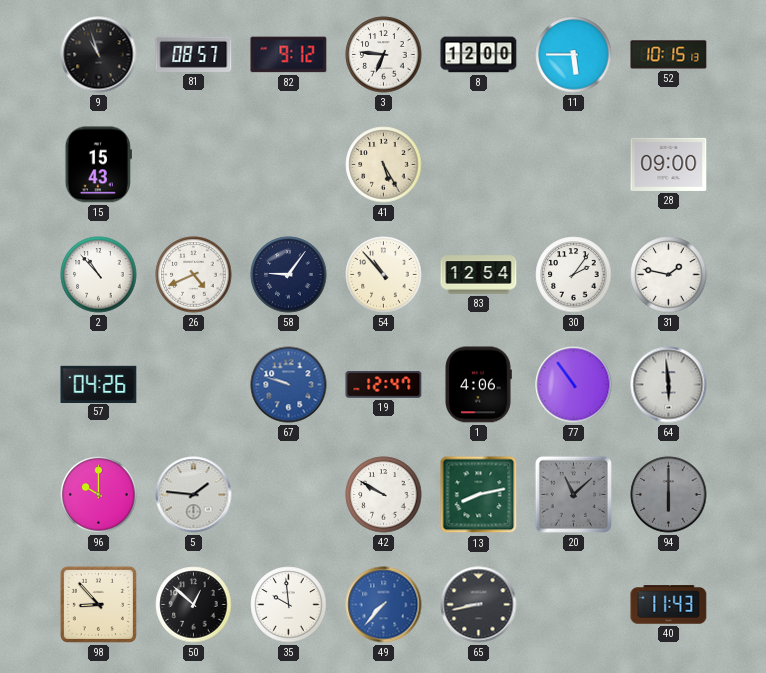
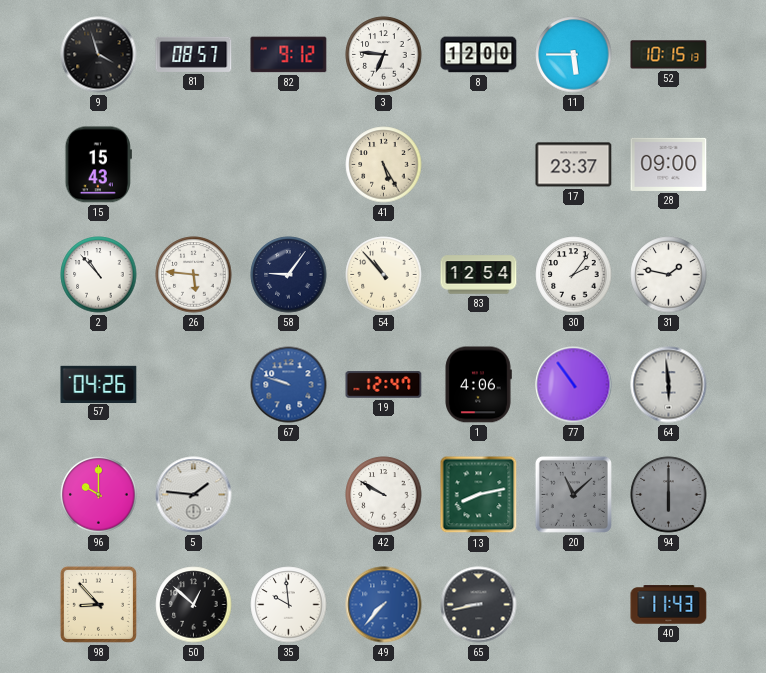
9: 10:57 -> 3:57 (99, 55)
17: none -> 23:37 (574, 165)
26: 4:41 -> 5:46 (194, 275)
